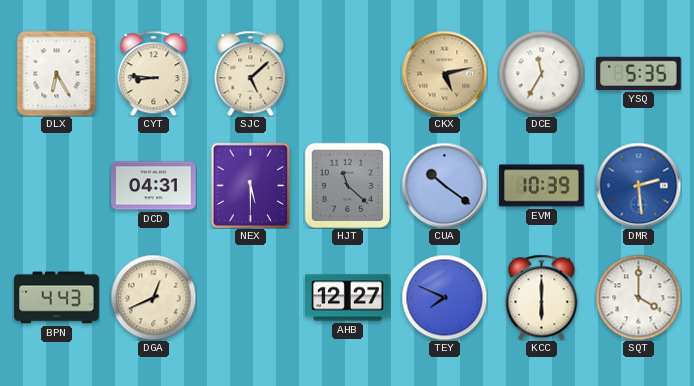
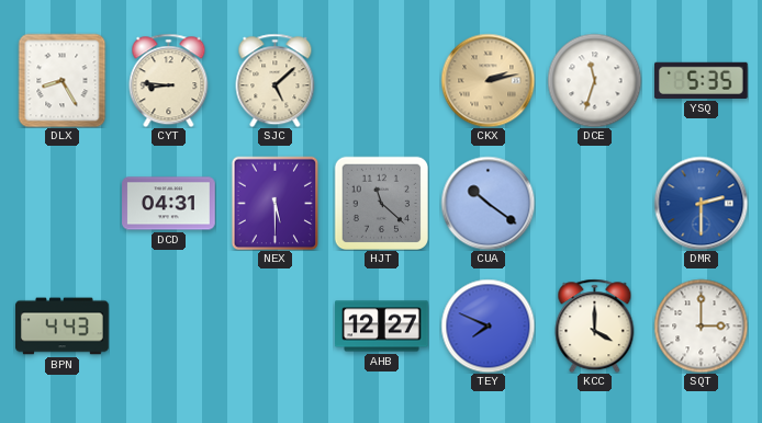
DLX: 6:25 -> 8:25 (63, 80)
CKX: 5:13 -> 2:13 (488, 80)
DCE: 11:35 -> 11:33 (594, 80)
EVM: 10:39 -> none (542, 186)
DMR: 2:29 -> 2:30 (701, 203)
DGA: 12:41 -> none (153, 297)
KCC: 6:00 -> 4:00 (595, 325)
SQT: 4:00 -> 3:00 (701, 325)
